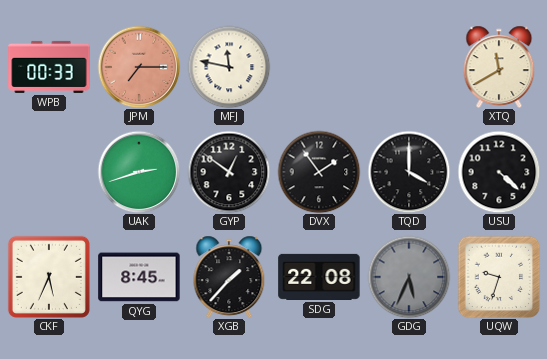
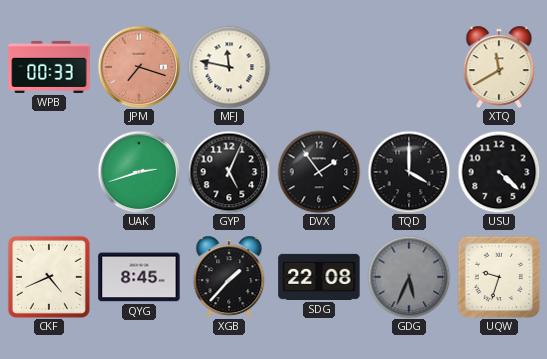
JPM: 7:15 -> 7:18 (139, 67)
GYP: 12:51 -> 5:04 (229, 172)
CKF: 5:34 -> 4:41 (49, 277)
